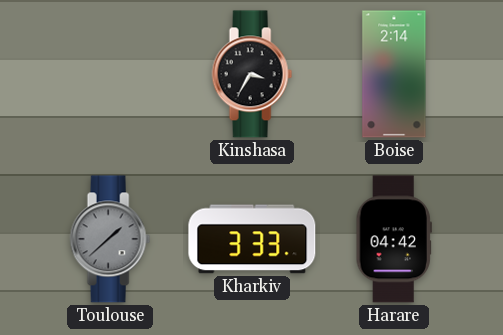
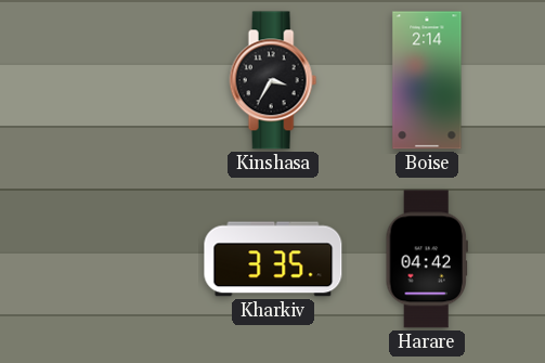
Toulouse: 1:38 -> none (110, 239)
Kharkiv: 3:33 -> 3:35 (273, 259)
